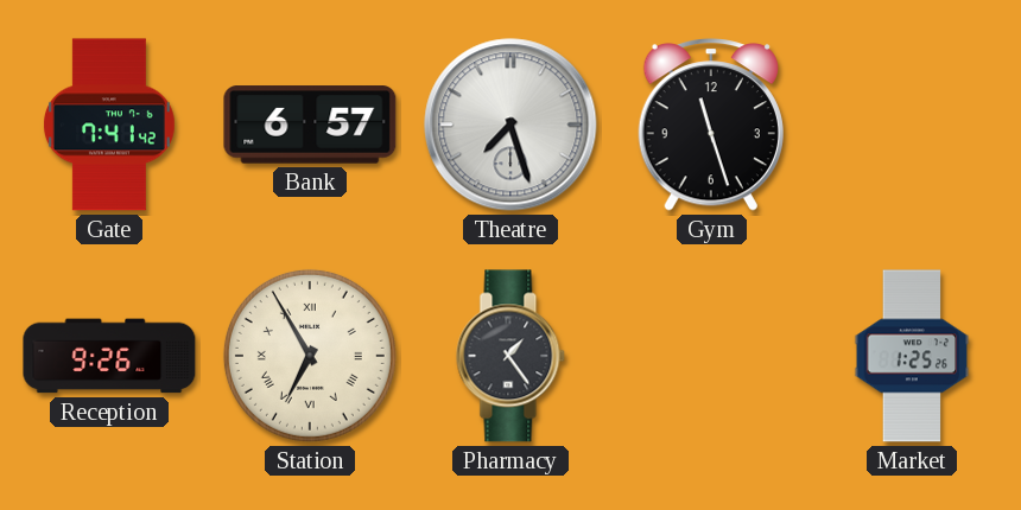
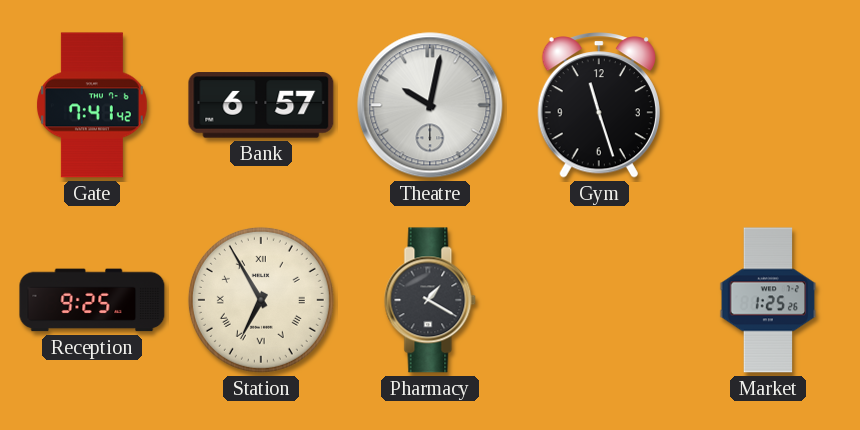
Theatre: 7:27 -> 10:02 (430, 105)
Reception: 9:26 -> 9:25 (92, 300)
Pharmacy: 1:24 -> 1:20 (430, 300)
